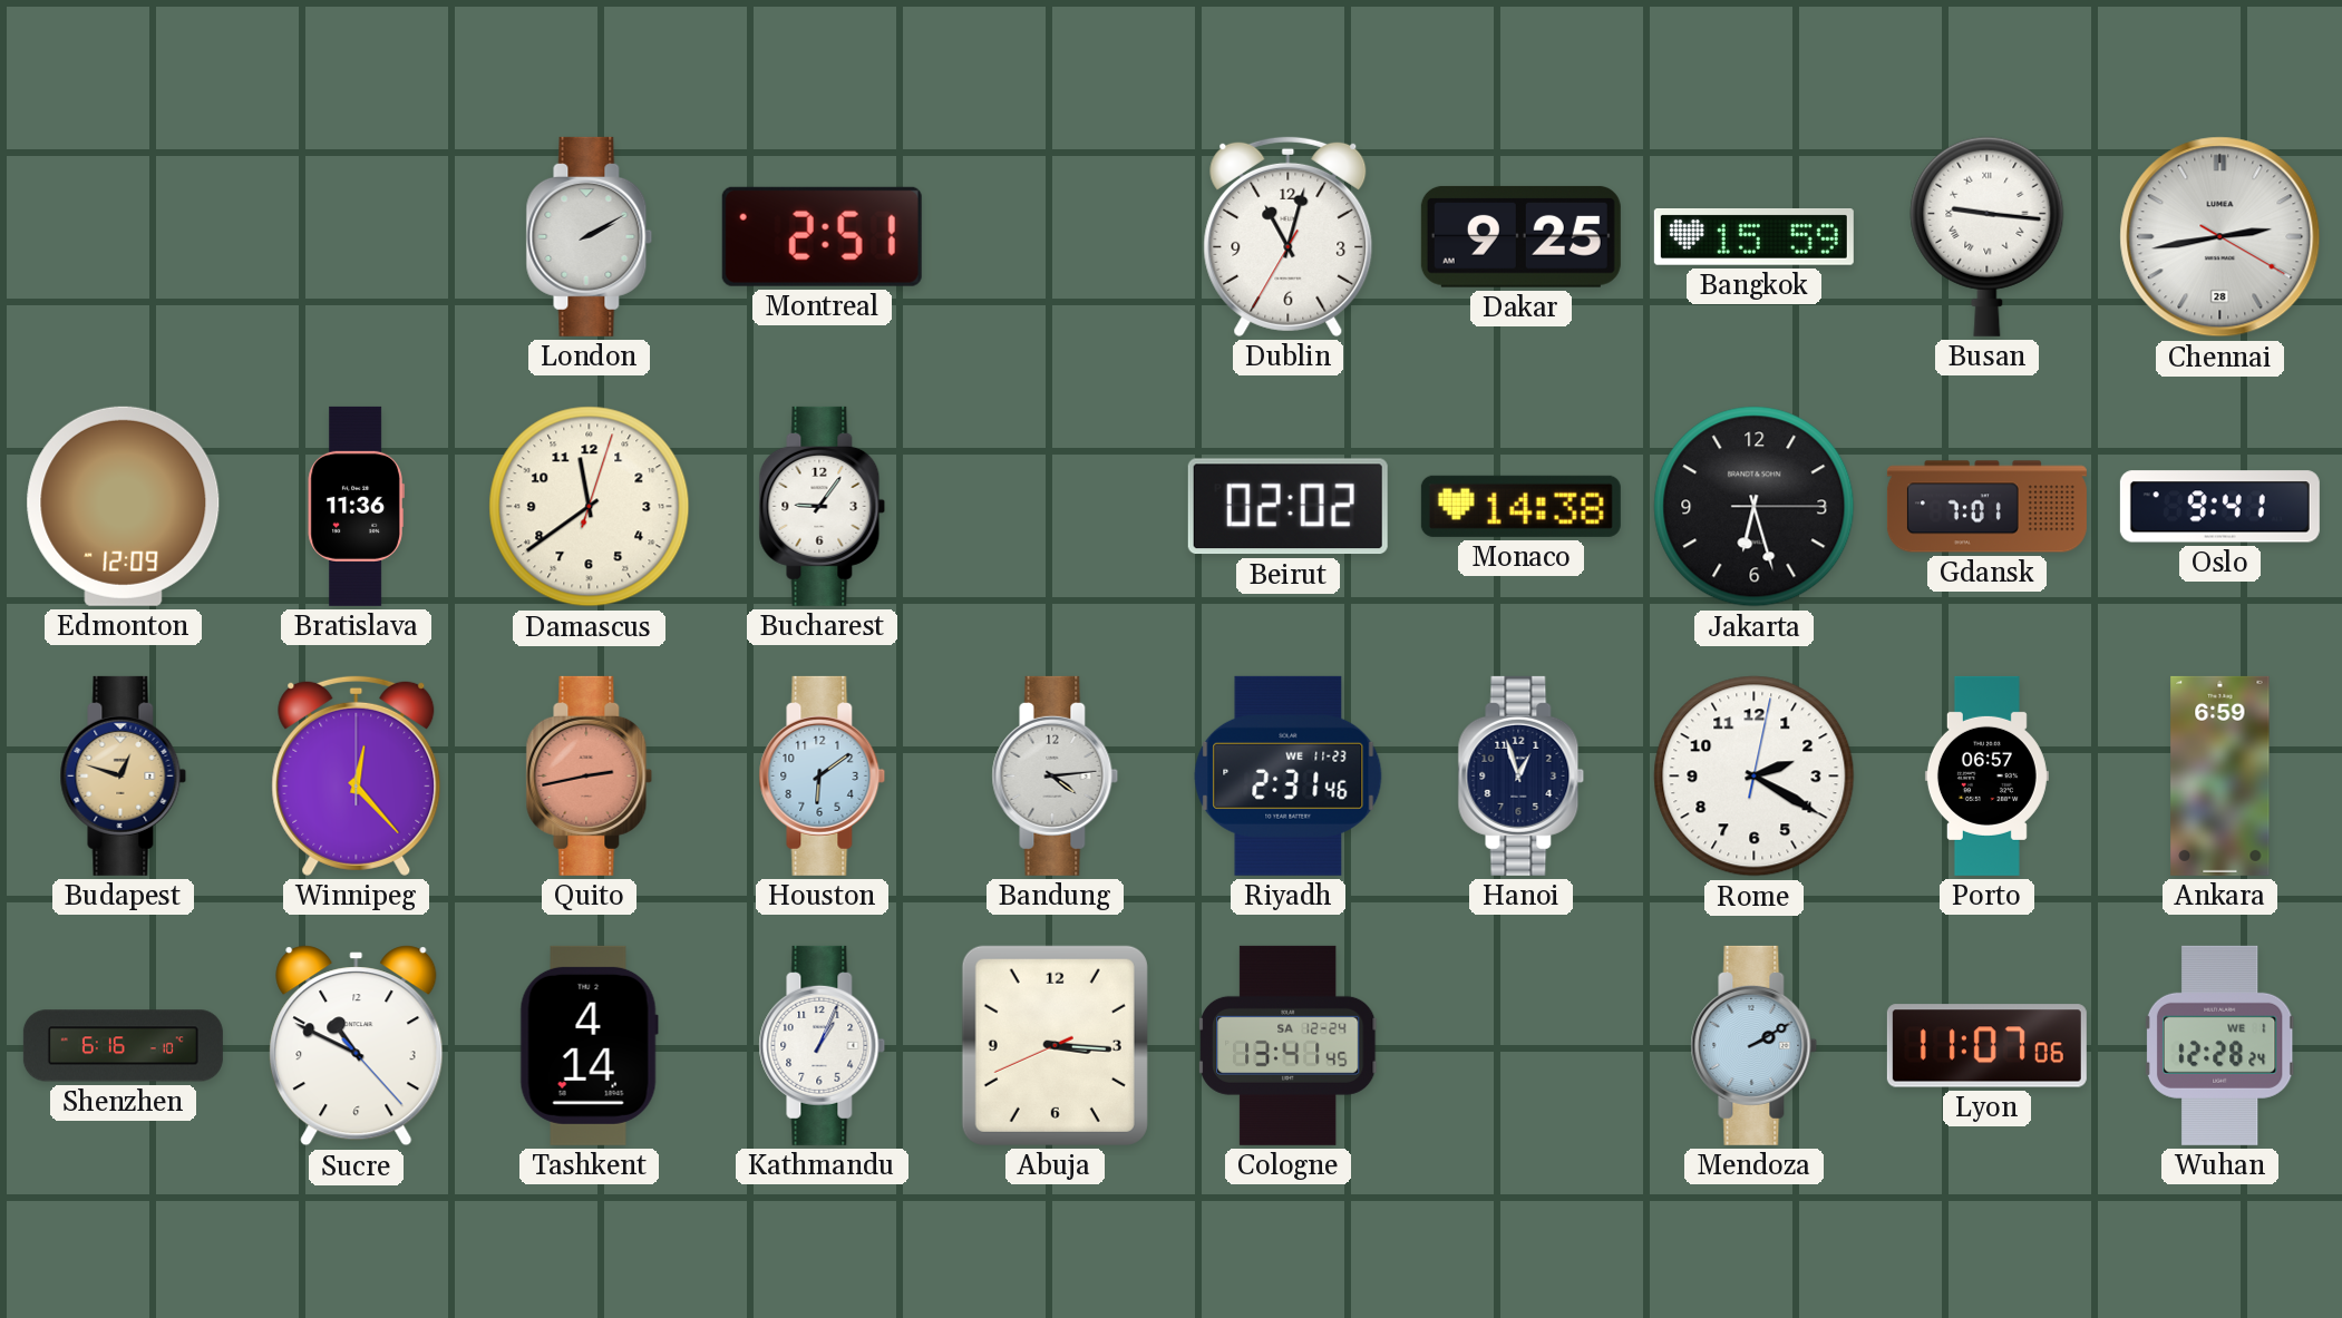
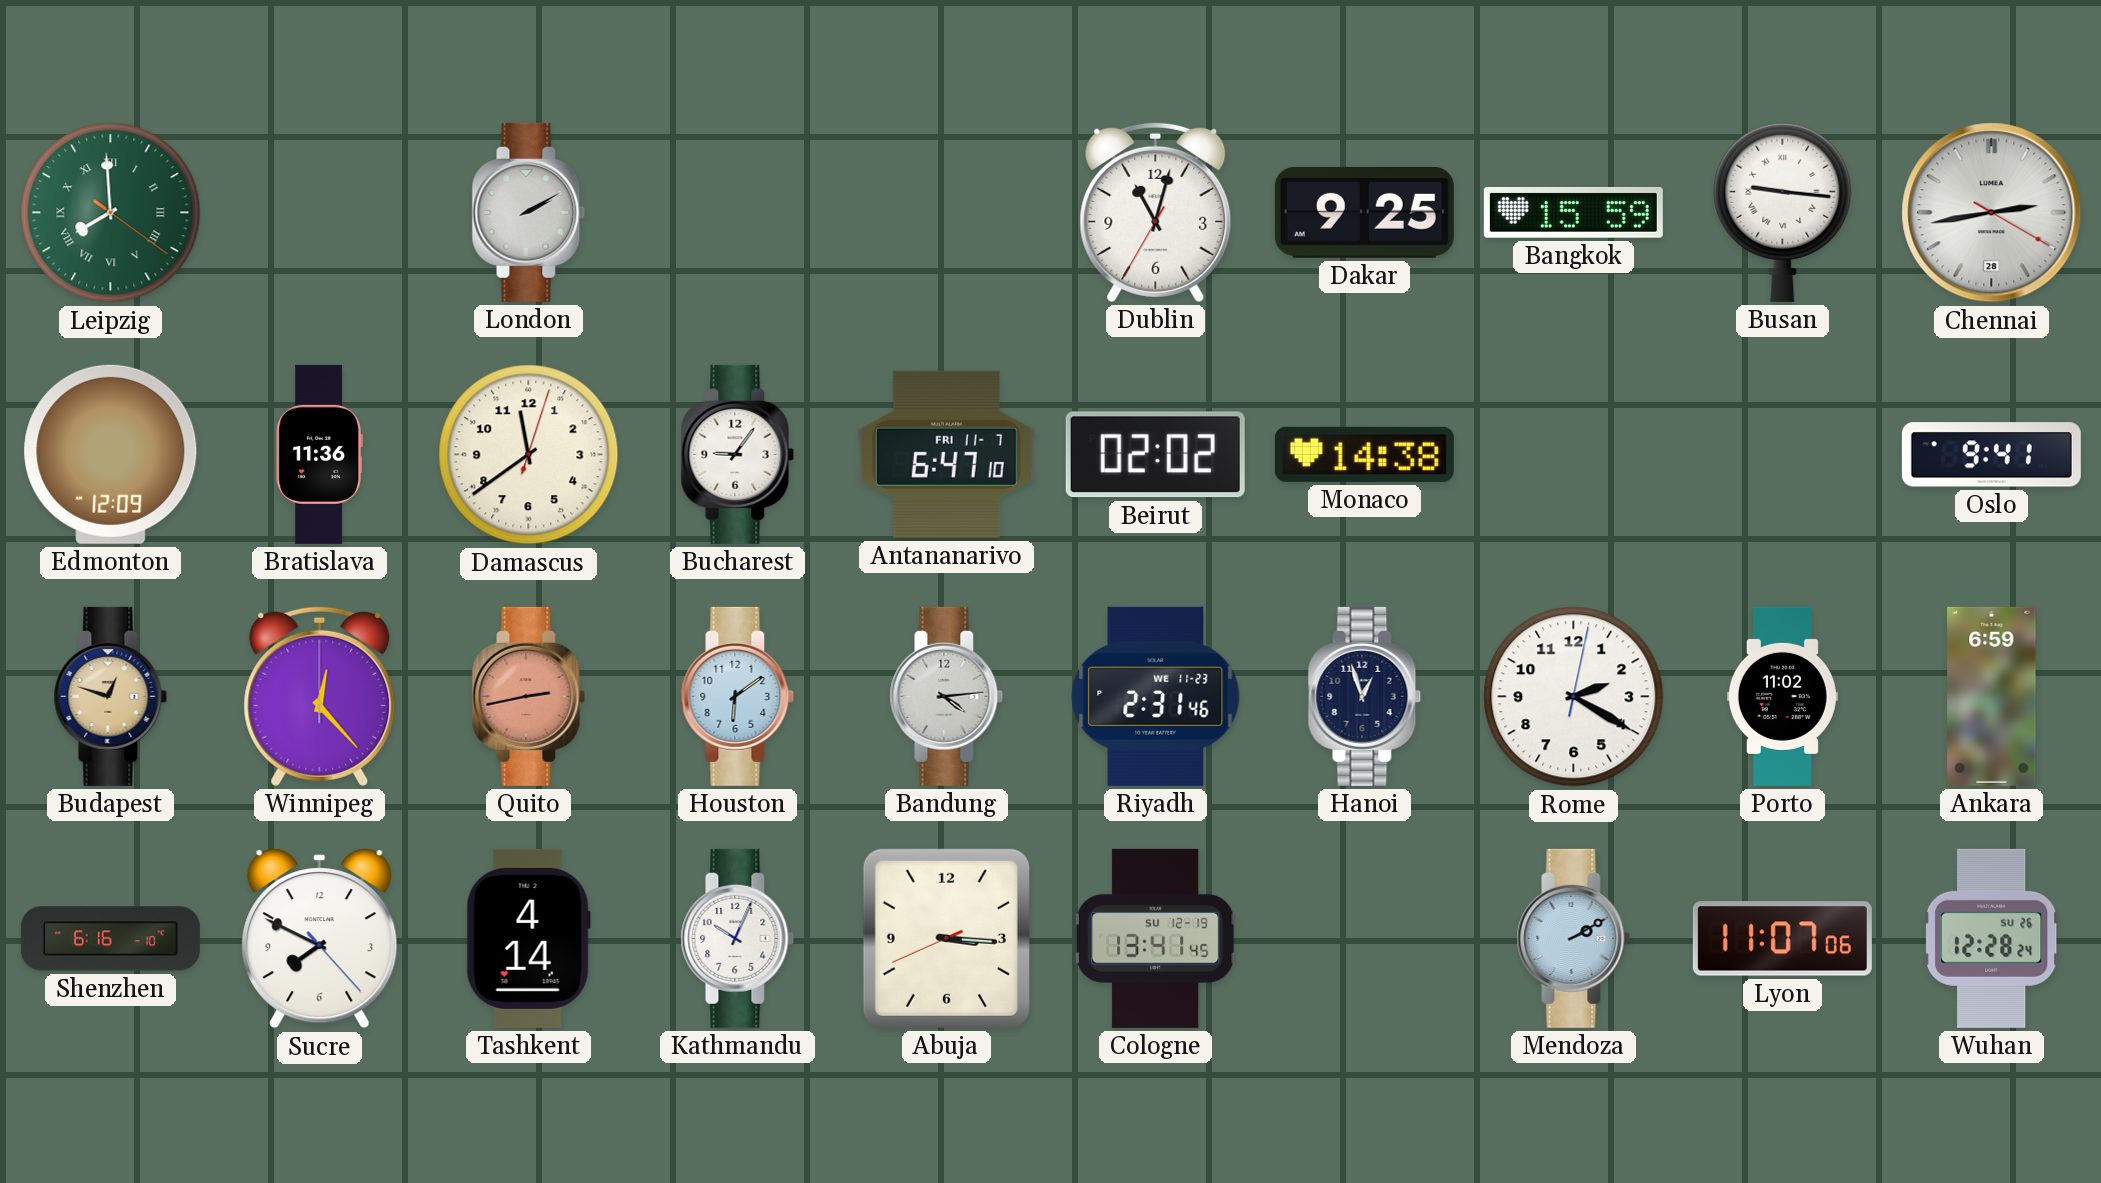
Leipzig: none -> 7:59 (111, 213)
Montreal: 2:51 -> none (822, 236)
Antananarivo: none -> 6:47 (946, 454)
Jakarta: 6:27 -> none (1755, 507)
Gdansk: 7:01 -> none (1986, 507)
Porto: 06:57 -> 11:02 (1782, 696)
Sucre: 10:49 -> 7:49 (320, 939)
Kathmandu: 1:04 -> 10:04 (738, 938)
Cologne date: SA 12-24 -> SU 12-19 (1156, 938)
Wuhan date: WE 1 -> SU 26 (1992, 938)
